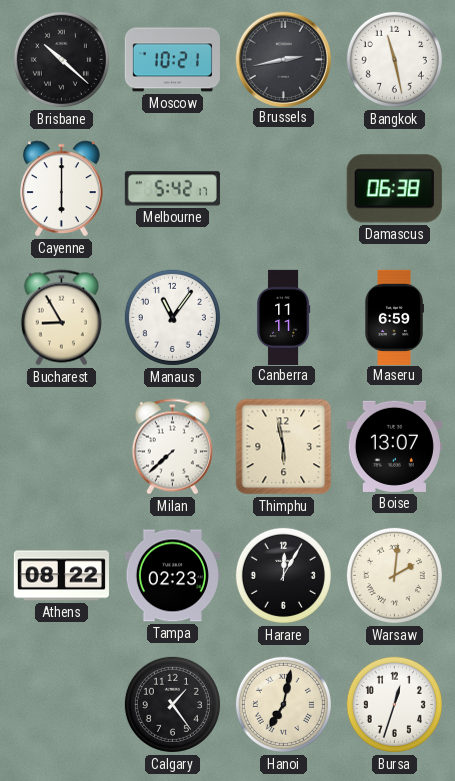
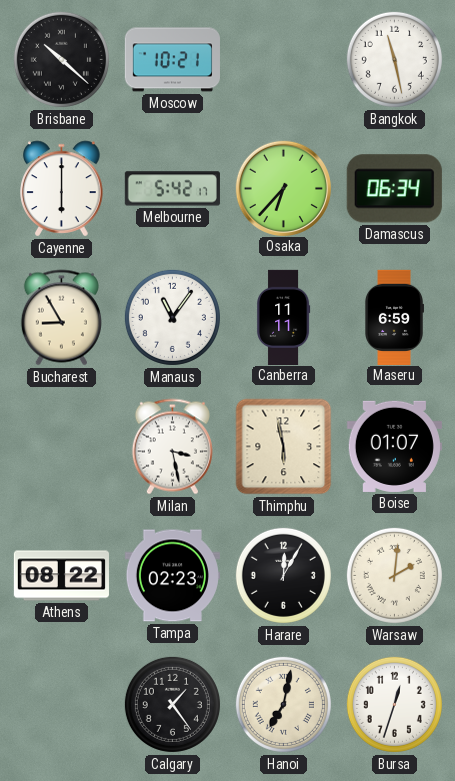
Brussels: 2:43 -> none (283, 59)
Osaka: none -> 6:37 (283, 188)
Damascus: 06:38 -> 06:34 (394, 189)
Milan: 7:38 -> 3:28 (172, 447)
Boise: 13:07 -> 01:07 (394, 446)
